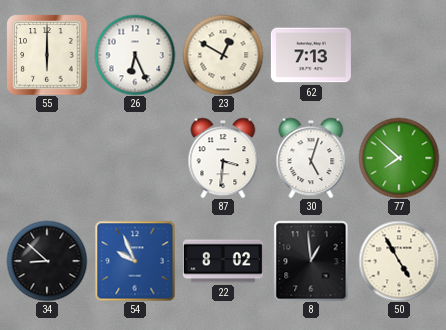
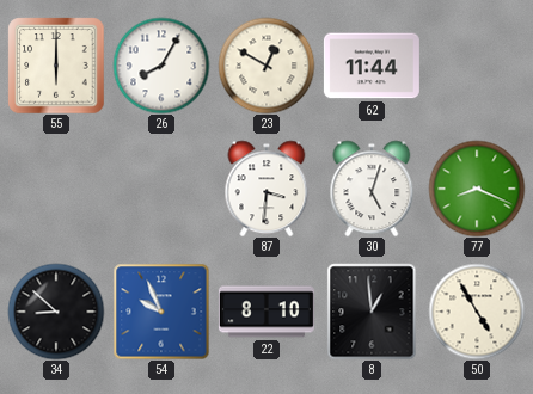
26: 6:26 -> 8:05 (161, 66)
62: 7:13 -> 11:44 (372, 66)
77: 7:52 -> 8:19 (477, 189)
22: 8:02 -> 8:10 (266, 312)
